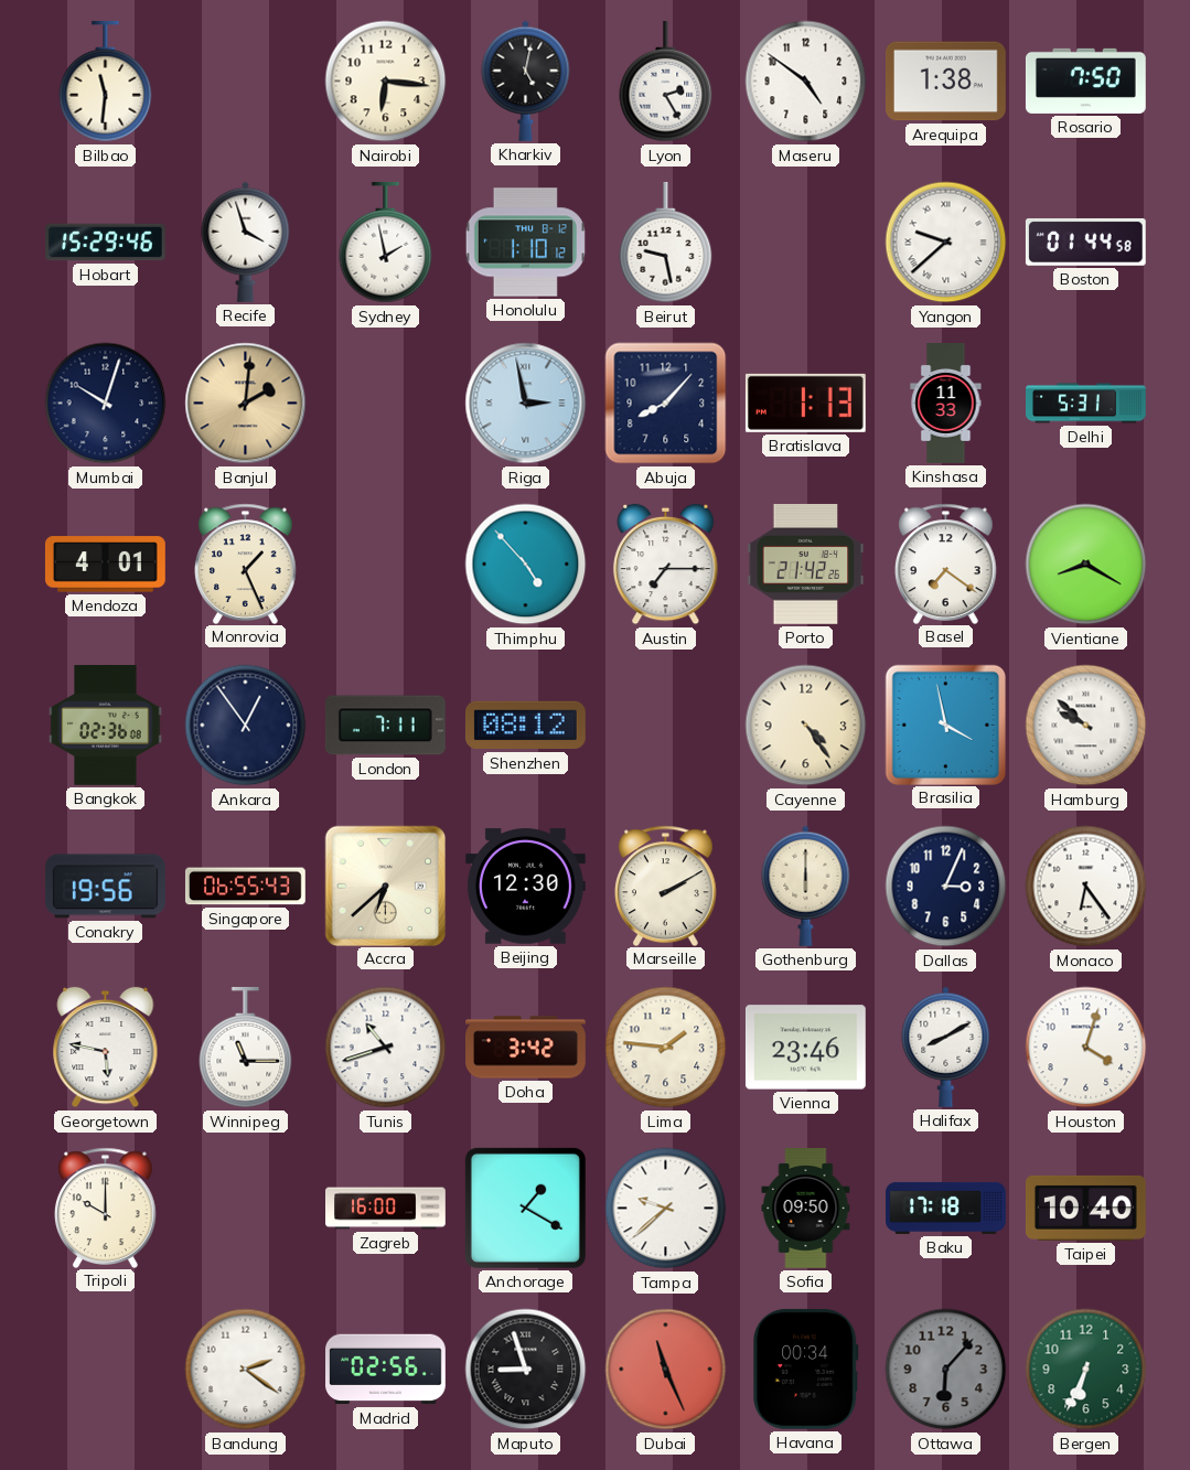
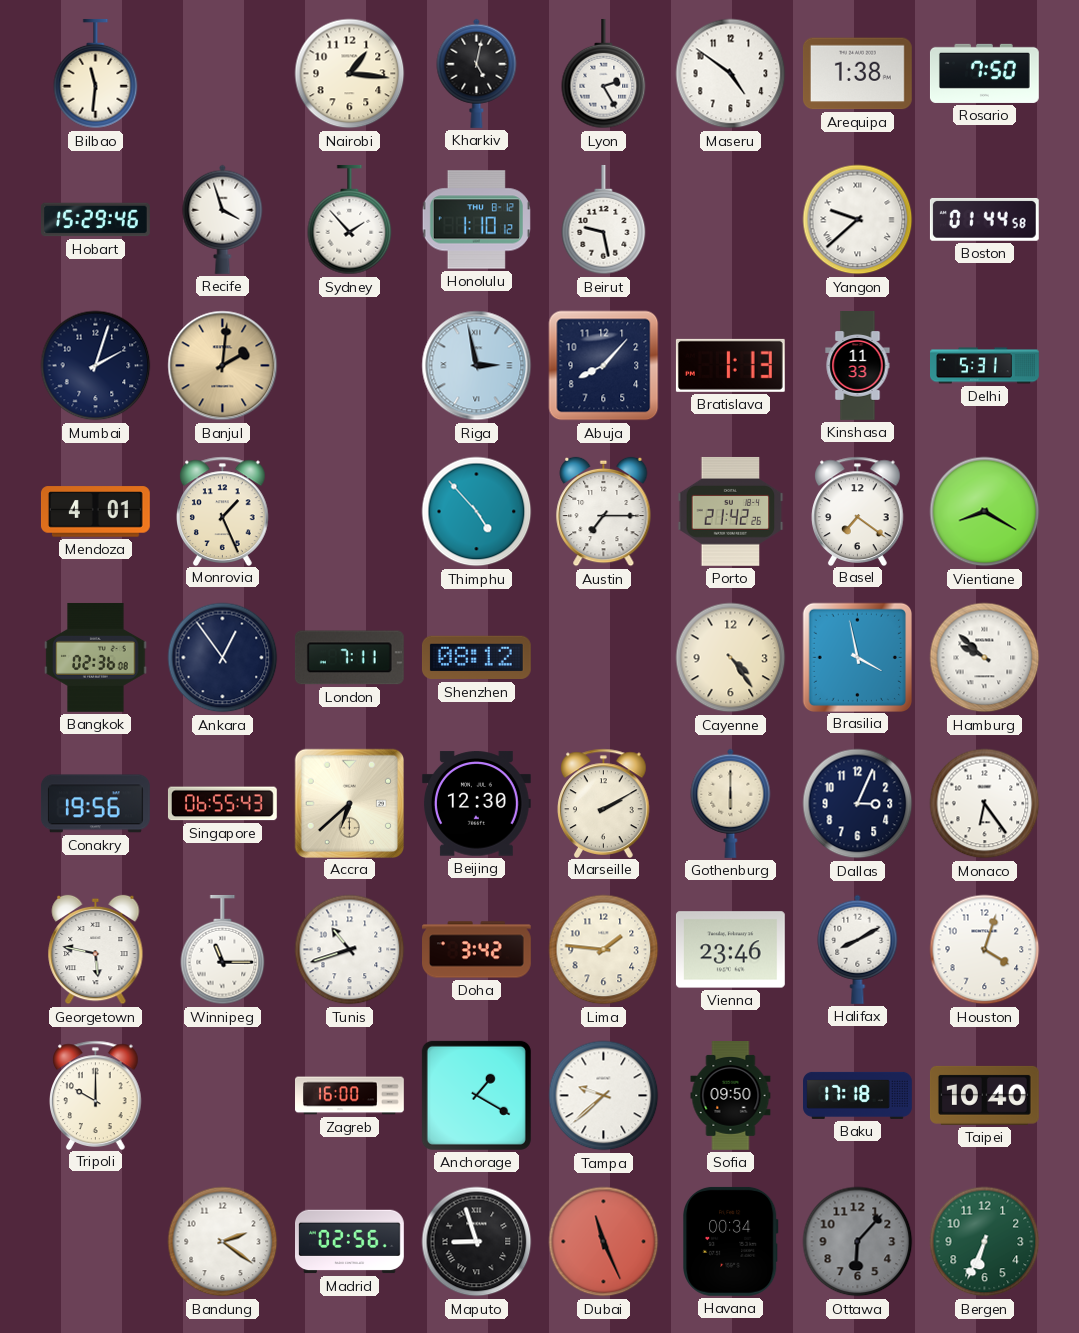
Nairobi: 6:16 -> 1:16 (350, 74)
Sydney: 1:58 -> 1:53 (350, 220)
Mumbai: 10:03 -> 2:03 (96, 366)
